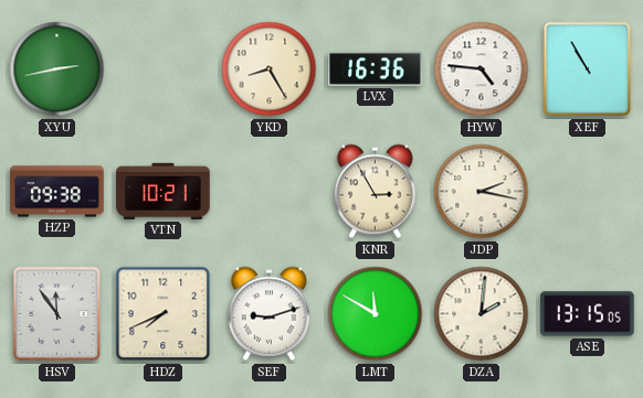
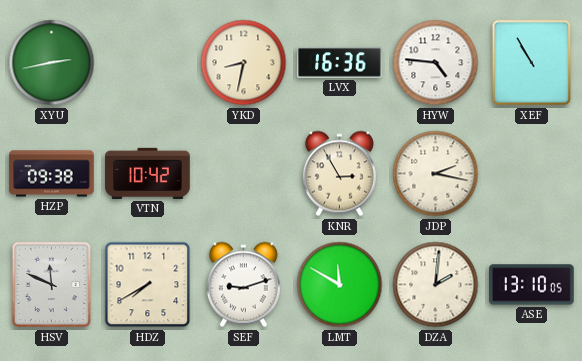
YKD: 8:25 -> 8:32 (244, 63)
VTN: 10:21 -> 10:42 (148, 173)
HSV: 11:54 -> 11:49 (52, 285)
HDZ: 7:41 -> 7:40 (148, 285)
ASE: 13:15 -> 13:10 (532, 285)
